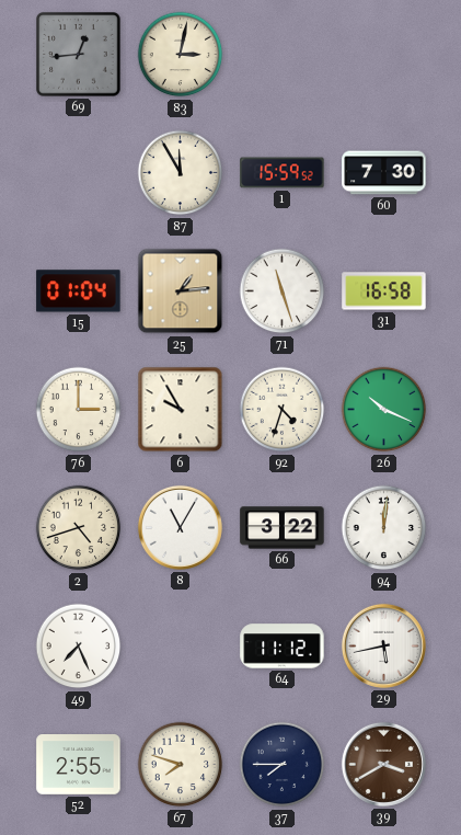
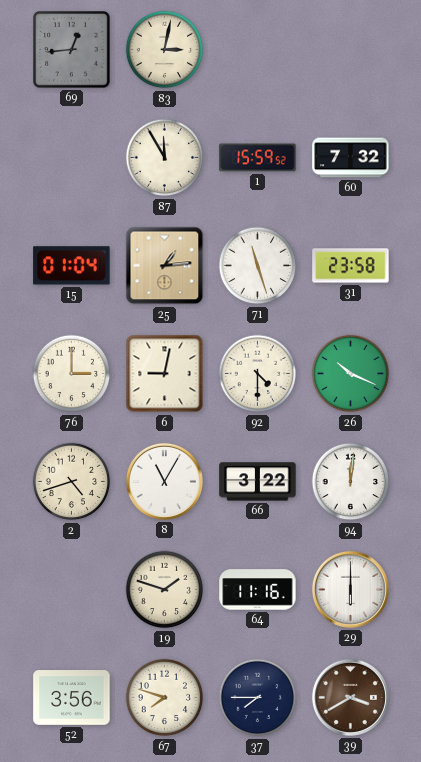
60: 7:30 -> 7:32 (351, 158)
31: 16:58 -> 23:58 (351, 266)
6: 9:55 -> 9:02 (165, 374)
92: 4:33 -> 4:30 (258, 374)
49: 7:26 -> none (79, 647)
19: none -> 1:48 (165, 590)
64: 11:12 -> 11:16 (258, 590)
29: 5:43 -> 6:00 (350, 589)
52: 2:55 -> 3:56 (72, 698)
